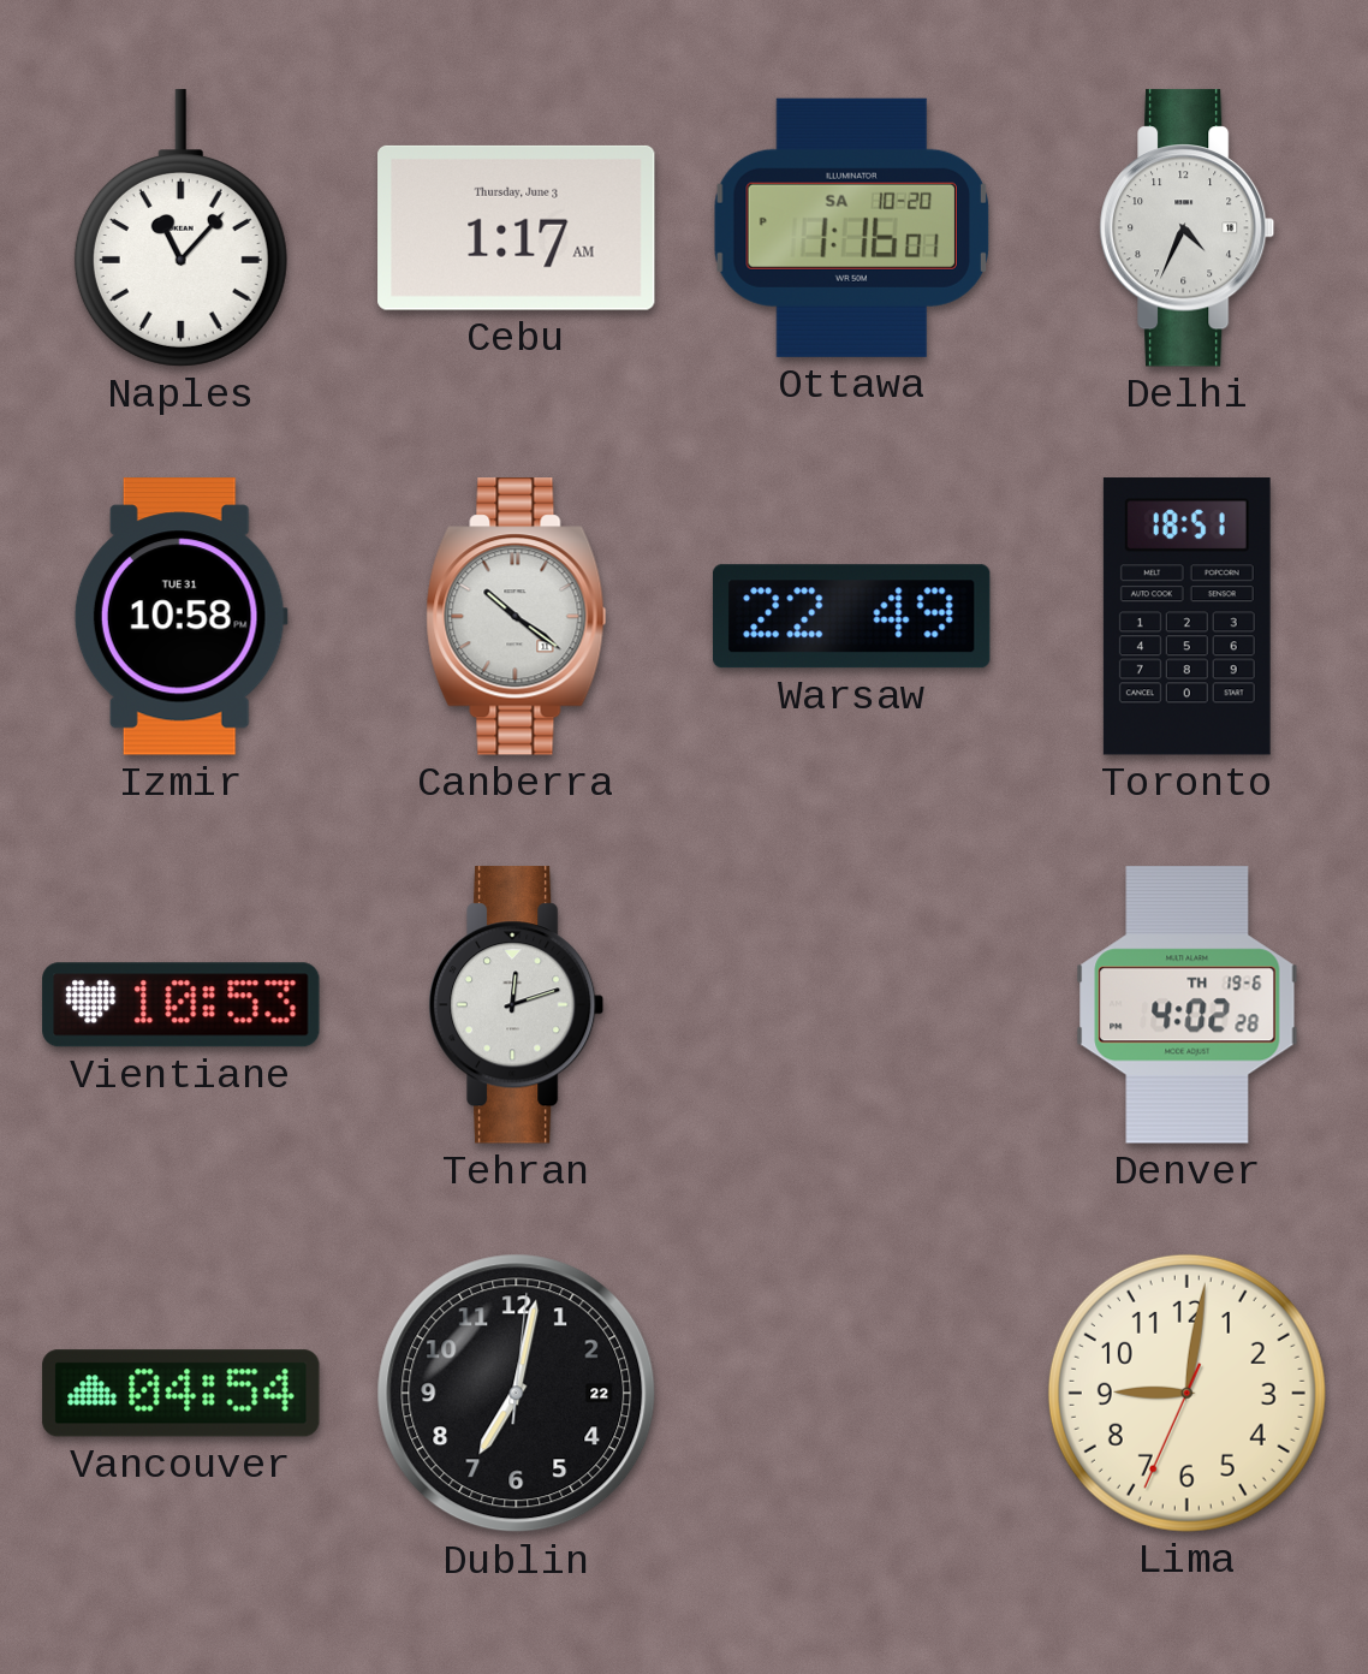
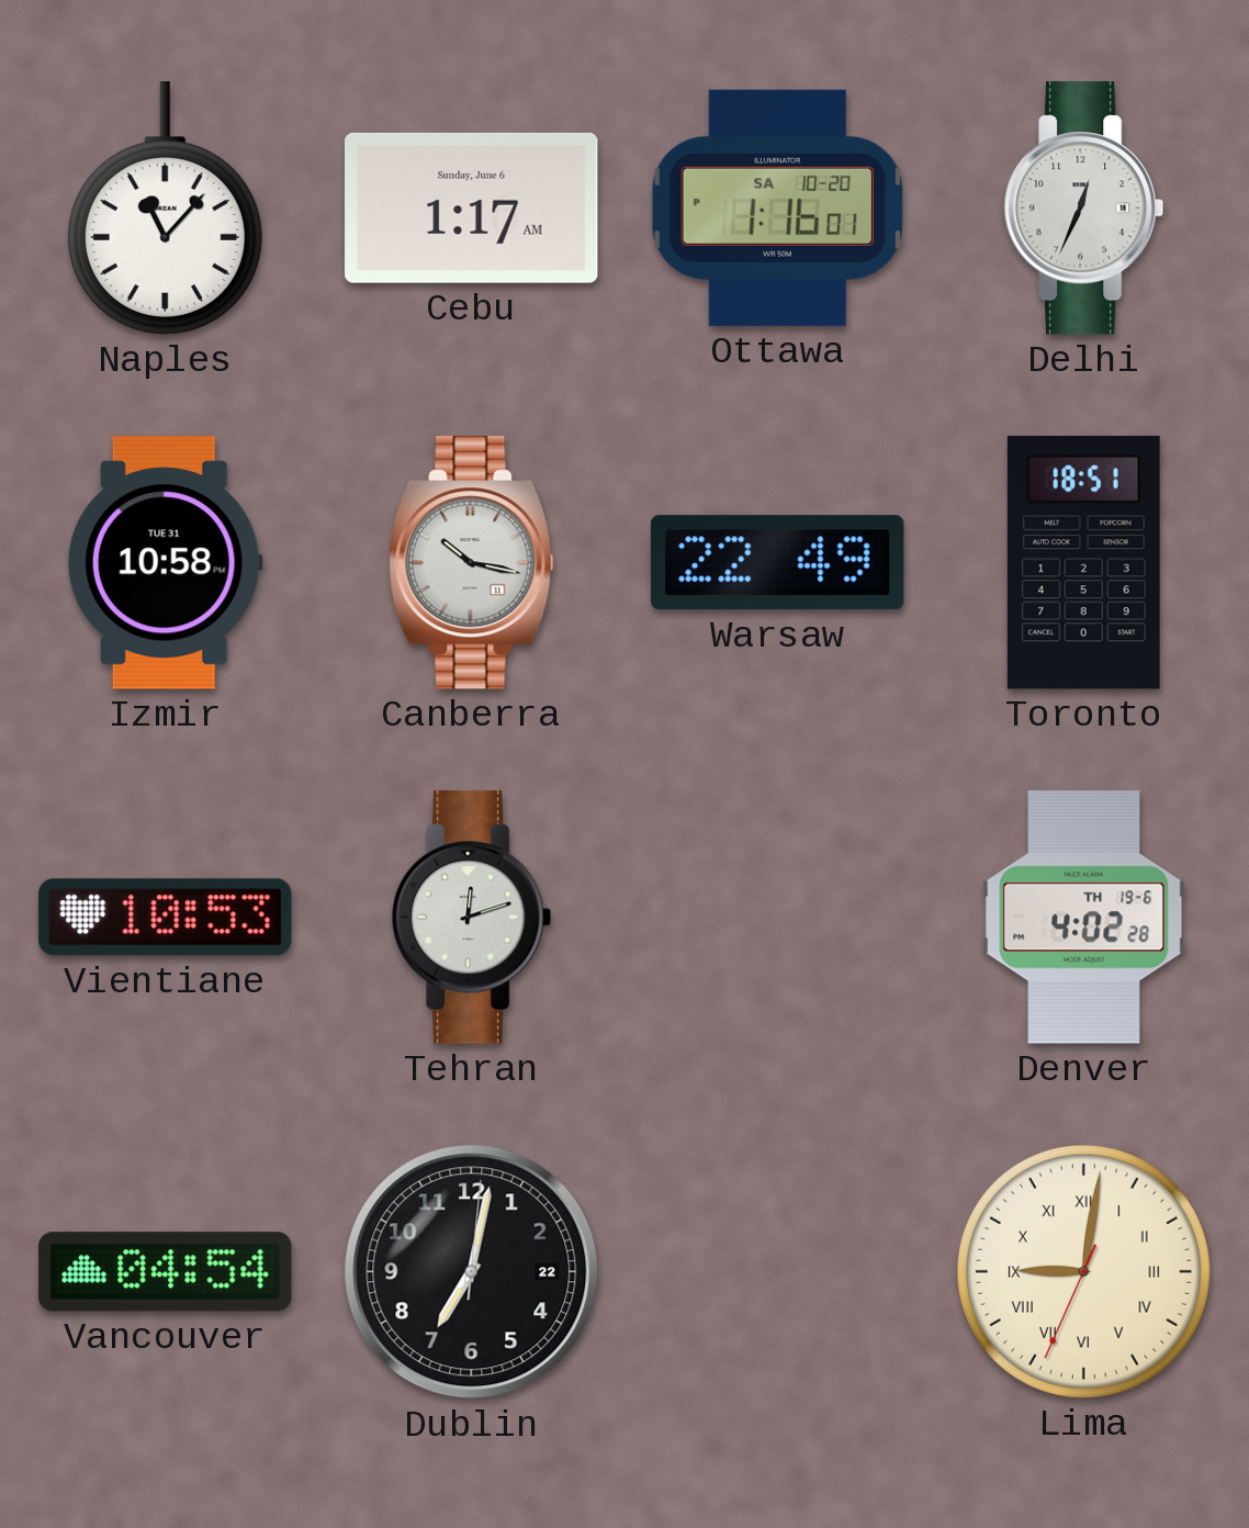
Cebu date: Thursday, June 3 -> Sunday, June 6 (472, 207)
Delhi: 4:34 -> 12:34 (1084, 209)
Canberra: 10:21 -> 10:17 (472, 563)
Lima numerals: Arabic -> Roman (1083, 1271)
